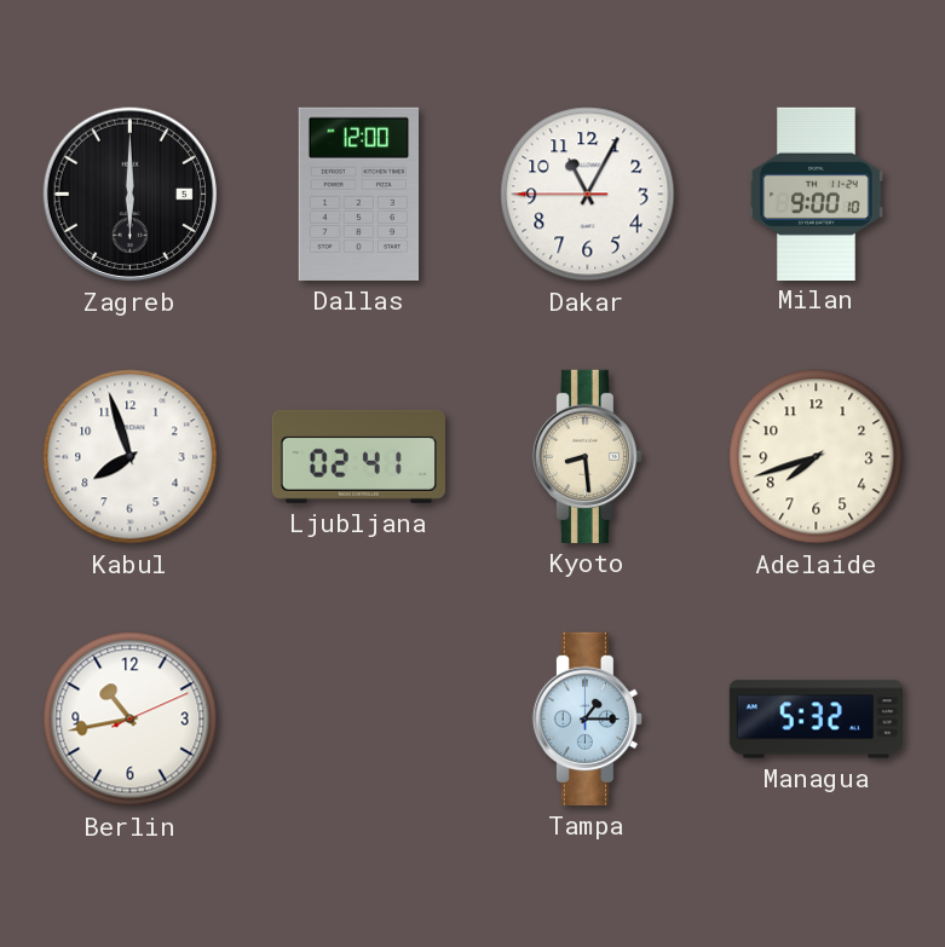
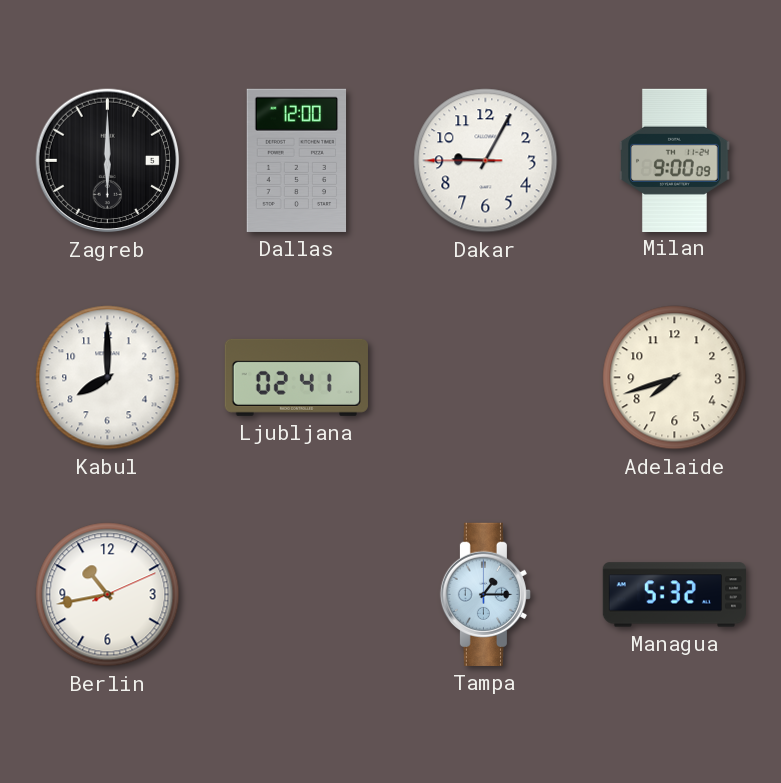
Dakar: 11:04 -> 9:04 (486, 161)
Milan: 9:00:10 -> 9:00:09 (675, 160)
Kabul: 7:57 -> 8:00 (108, 378)
Kyoto: 8:29 -> none (587, 456)
